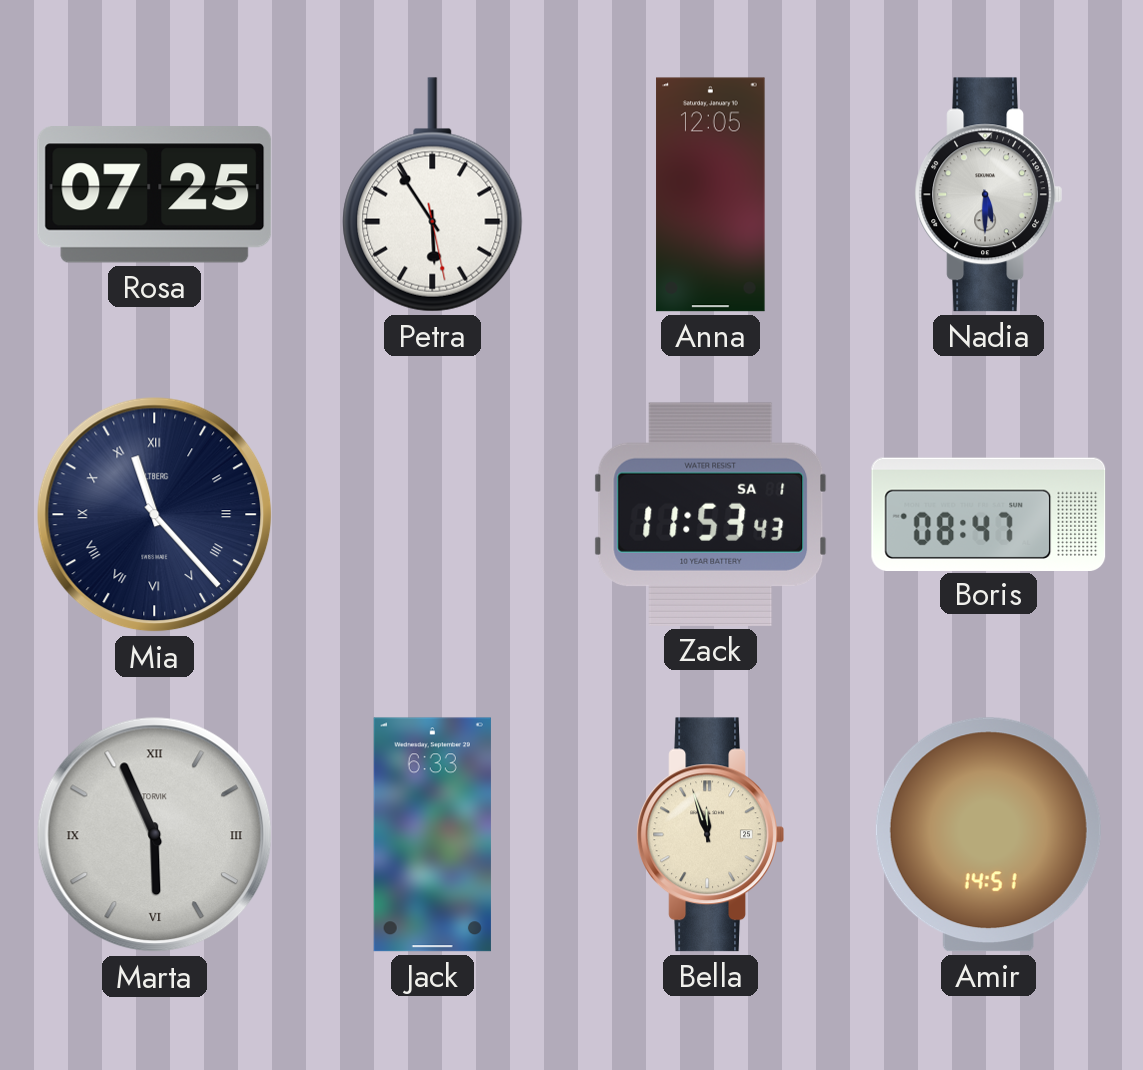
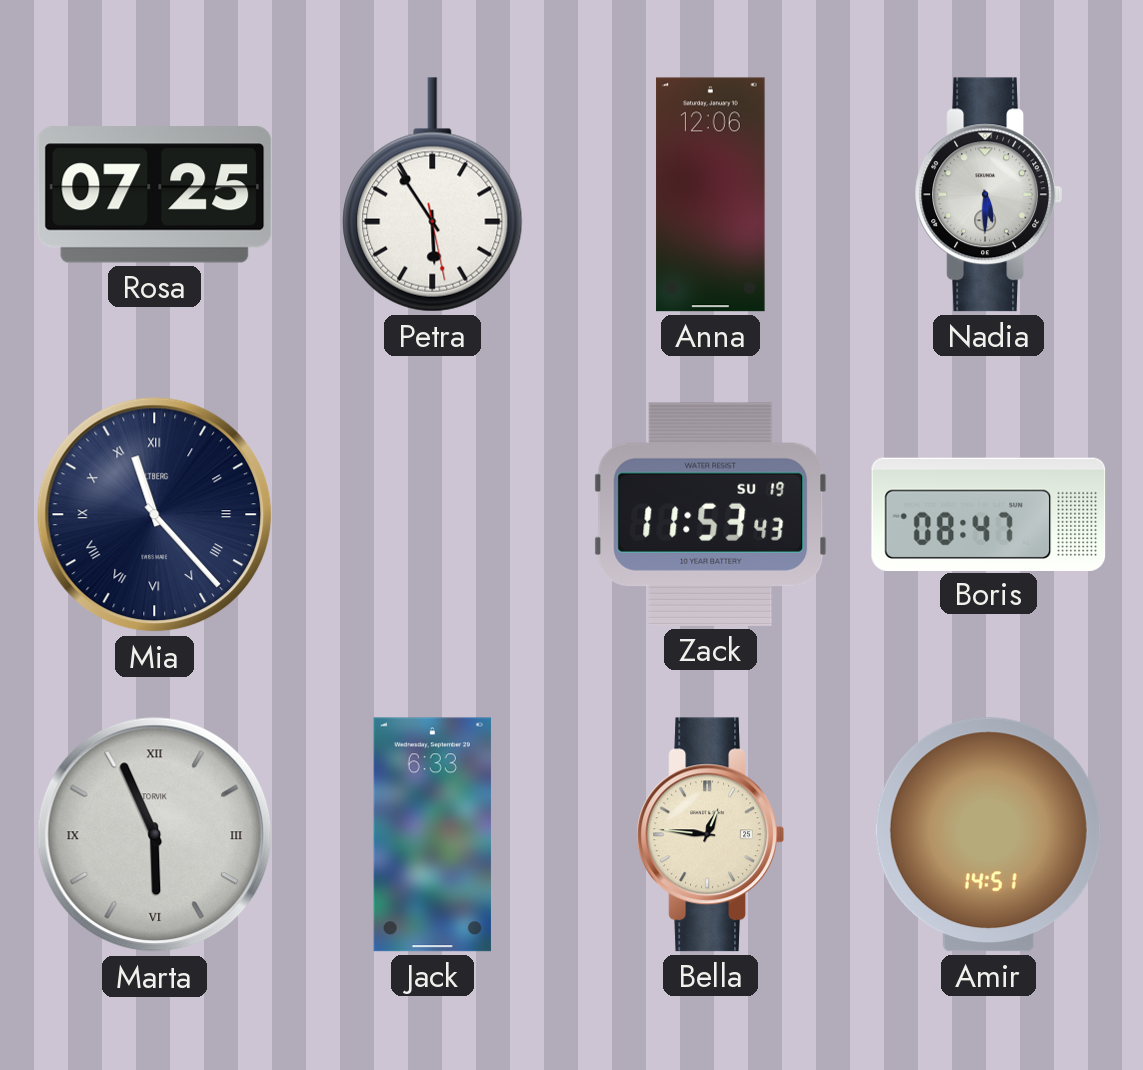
Anna: 12:05 -> 12:06 (711, 195)
Zack date: SA 1 -> SU 19 (711, 514)
Bella: 11:57 -> 12:46 (710, 835)
